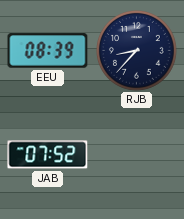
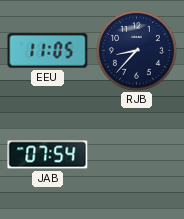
EEU: 08:39 -> 11:05 (48, 51)
JAB: 07:52 -> 07:54 (48, 155)
